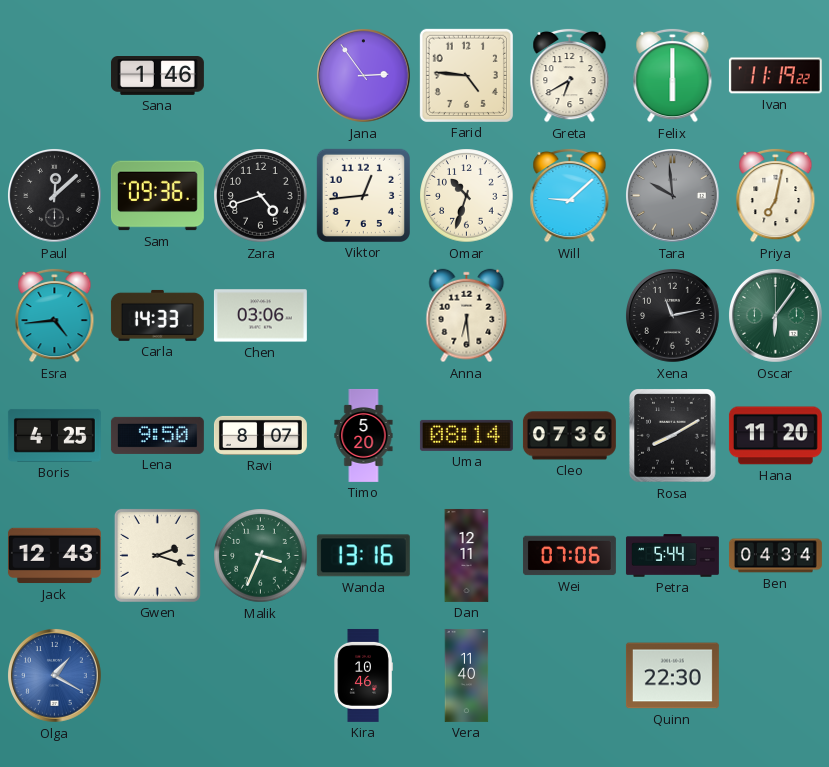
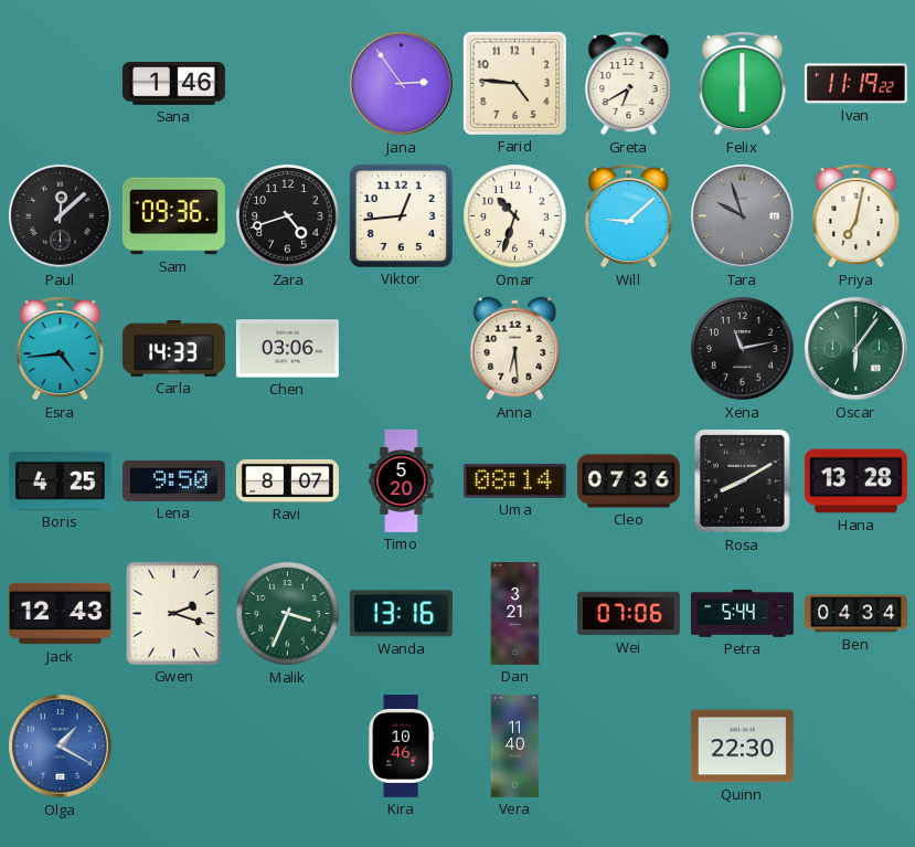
Tara: 9:59 -> 9:57 (743, 216)
Hana: 11:20 -> 13:28 (855, 481)
Dan: 12:11 -> 3:21 (515, 613)
